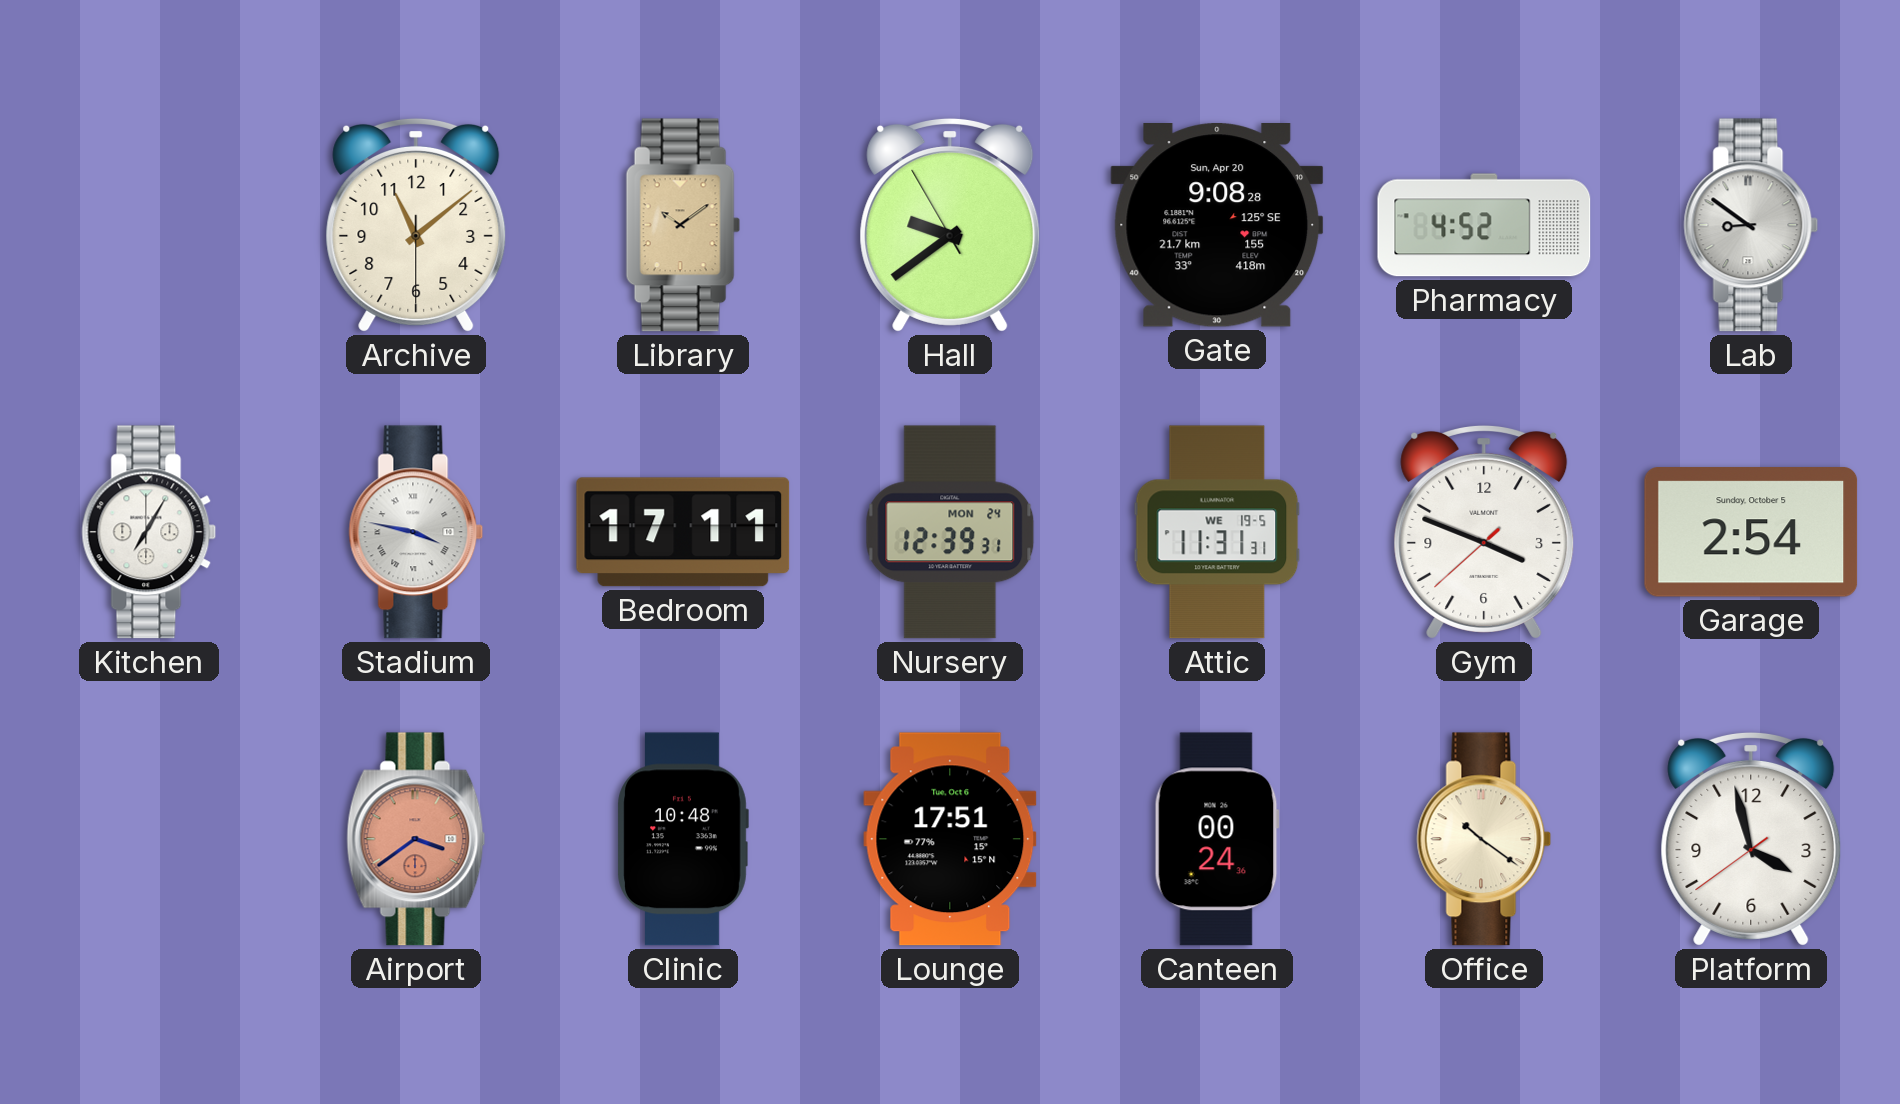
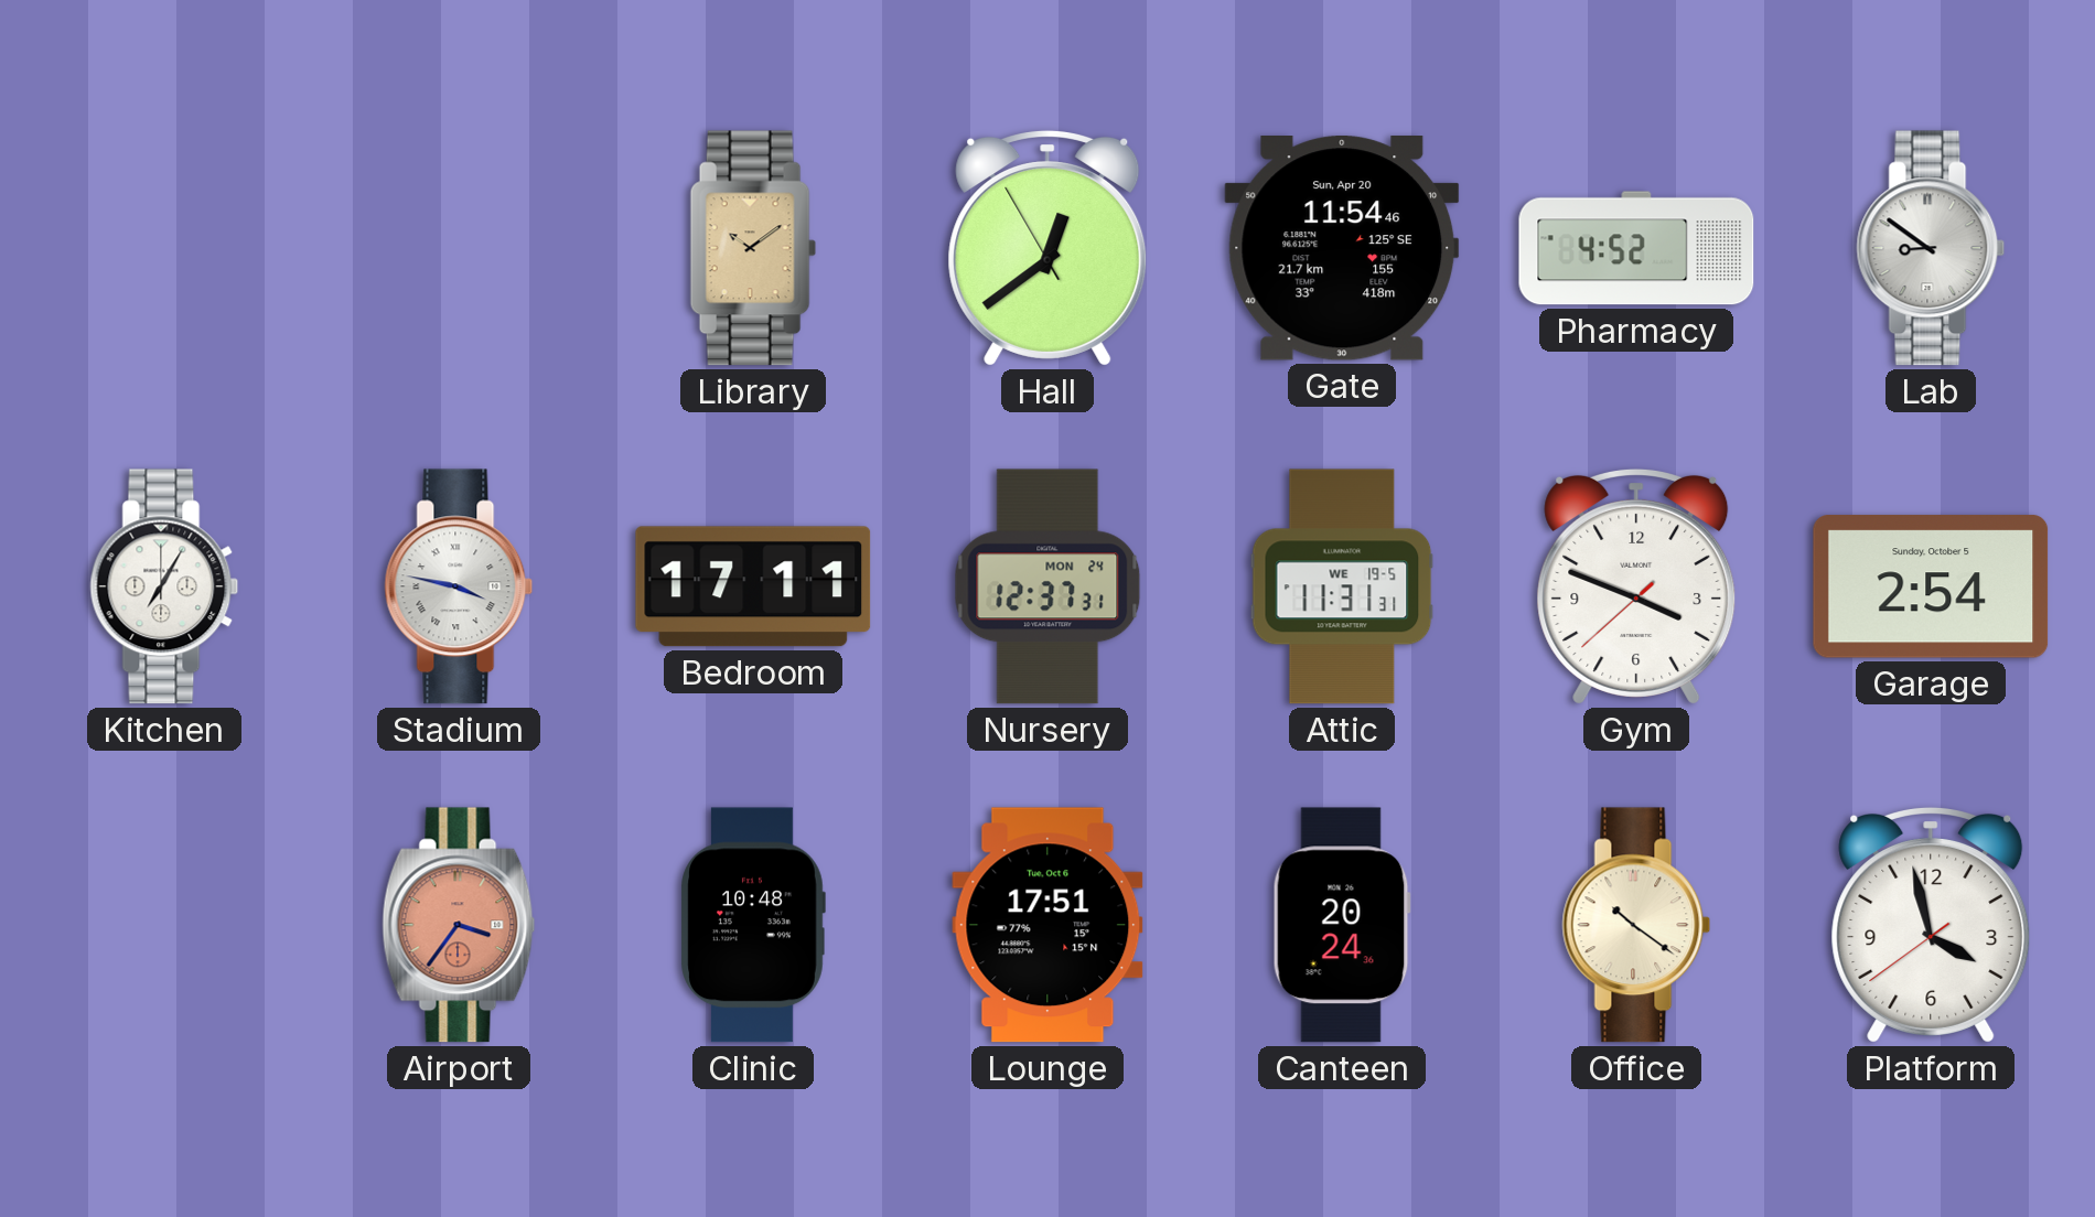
Archive: 11:08 -> none (416, 225)
Hall: 9:38 -> 12:38 (1047, 248)
Gate: 9:08 -> 11:54 (1342, 249)
Nursery: 12:39 -> 12:37 (1047, 586)
Airport: 3:39 -> 3:36 (459, 925)
Canteen: 00:24 -> 20:24 (1342, 925)
